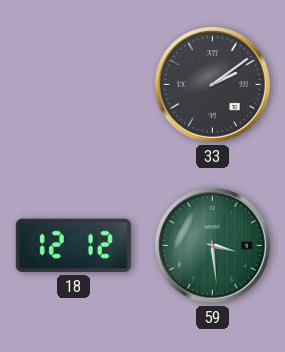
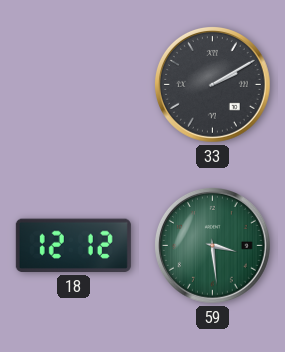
33: 2:09 -> 2:10 (212, 84)
